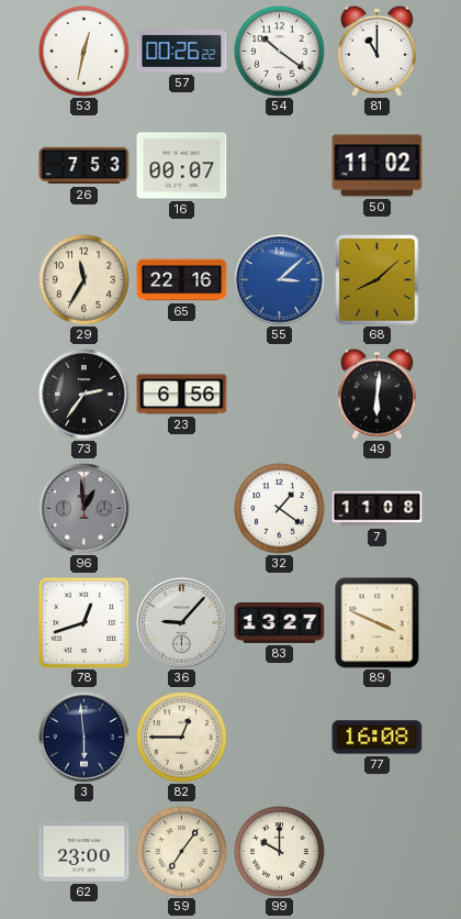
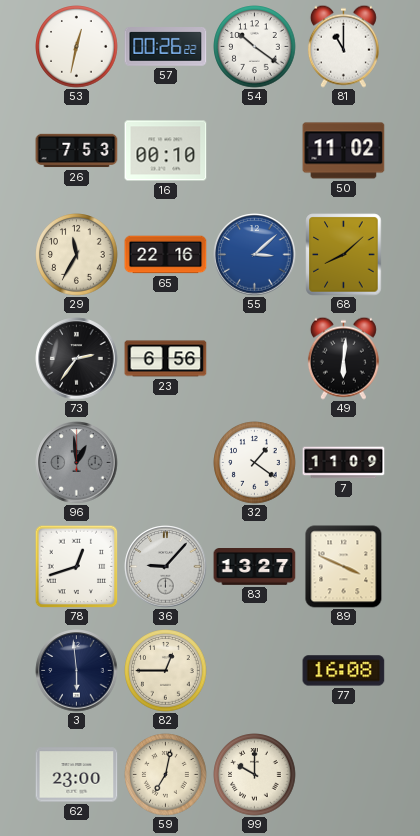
16: 00:07 -> 00:10 (166, 151)
7: 11:08 -> 11:09 (344, 463)
59: 7:06 -> 7:02 (166, 775)
